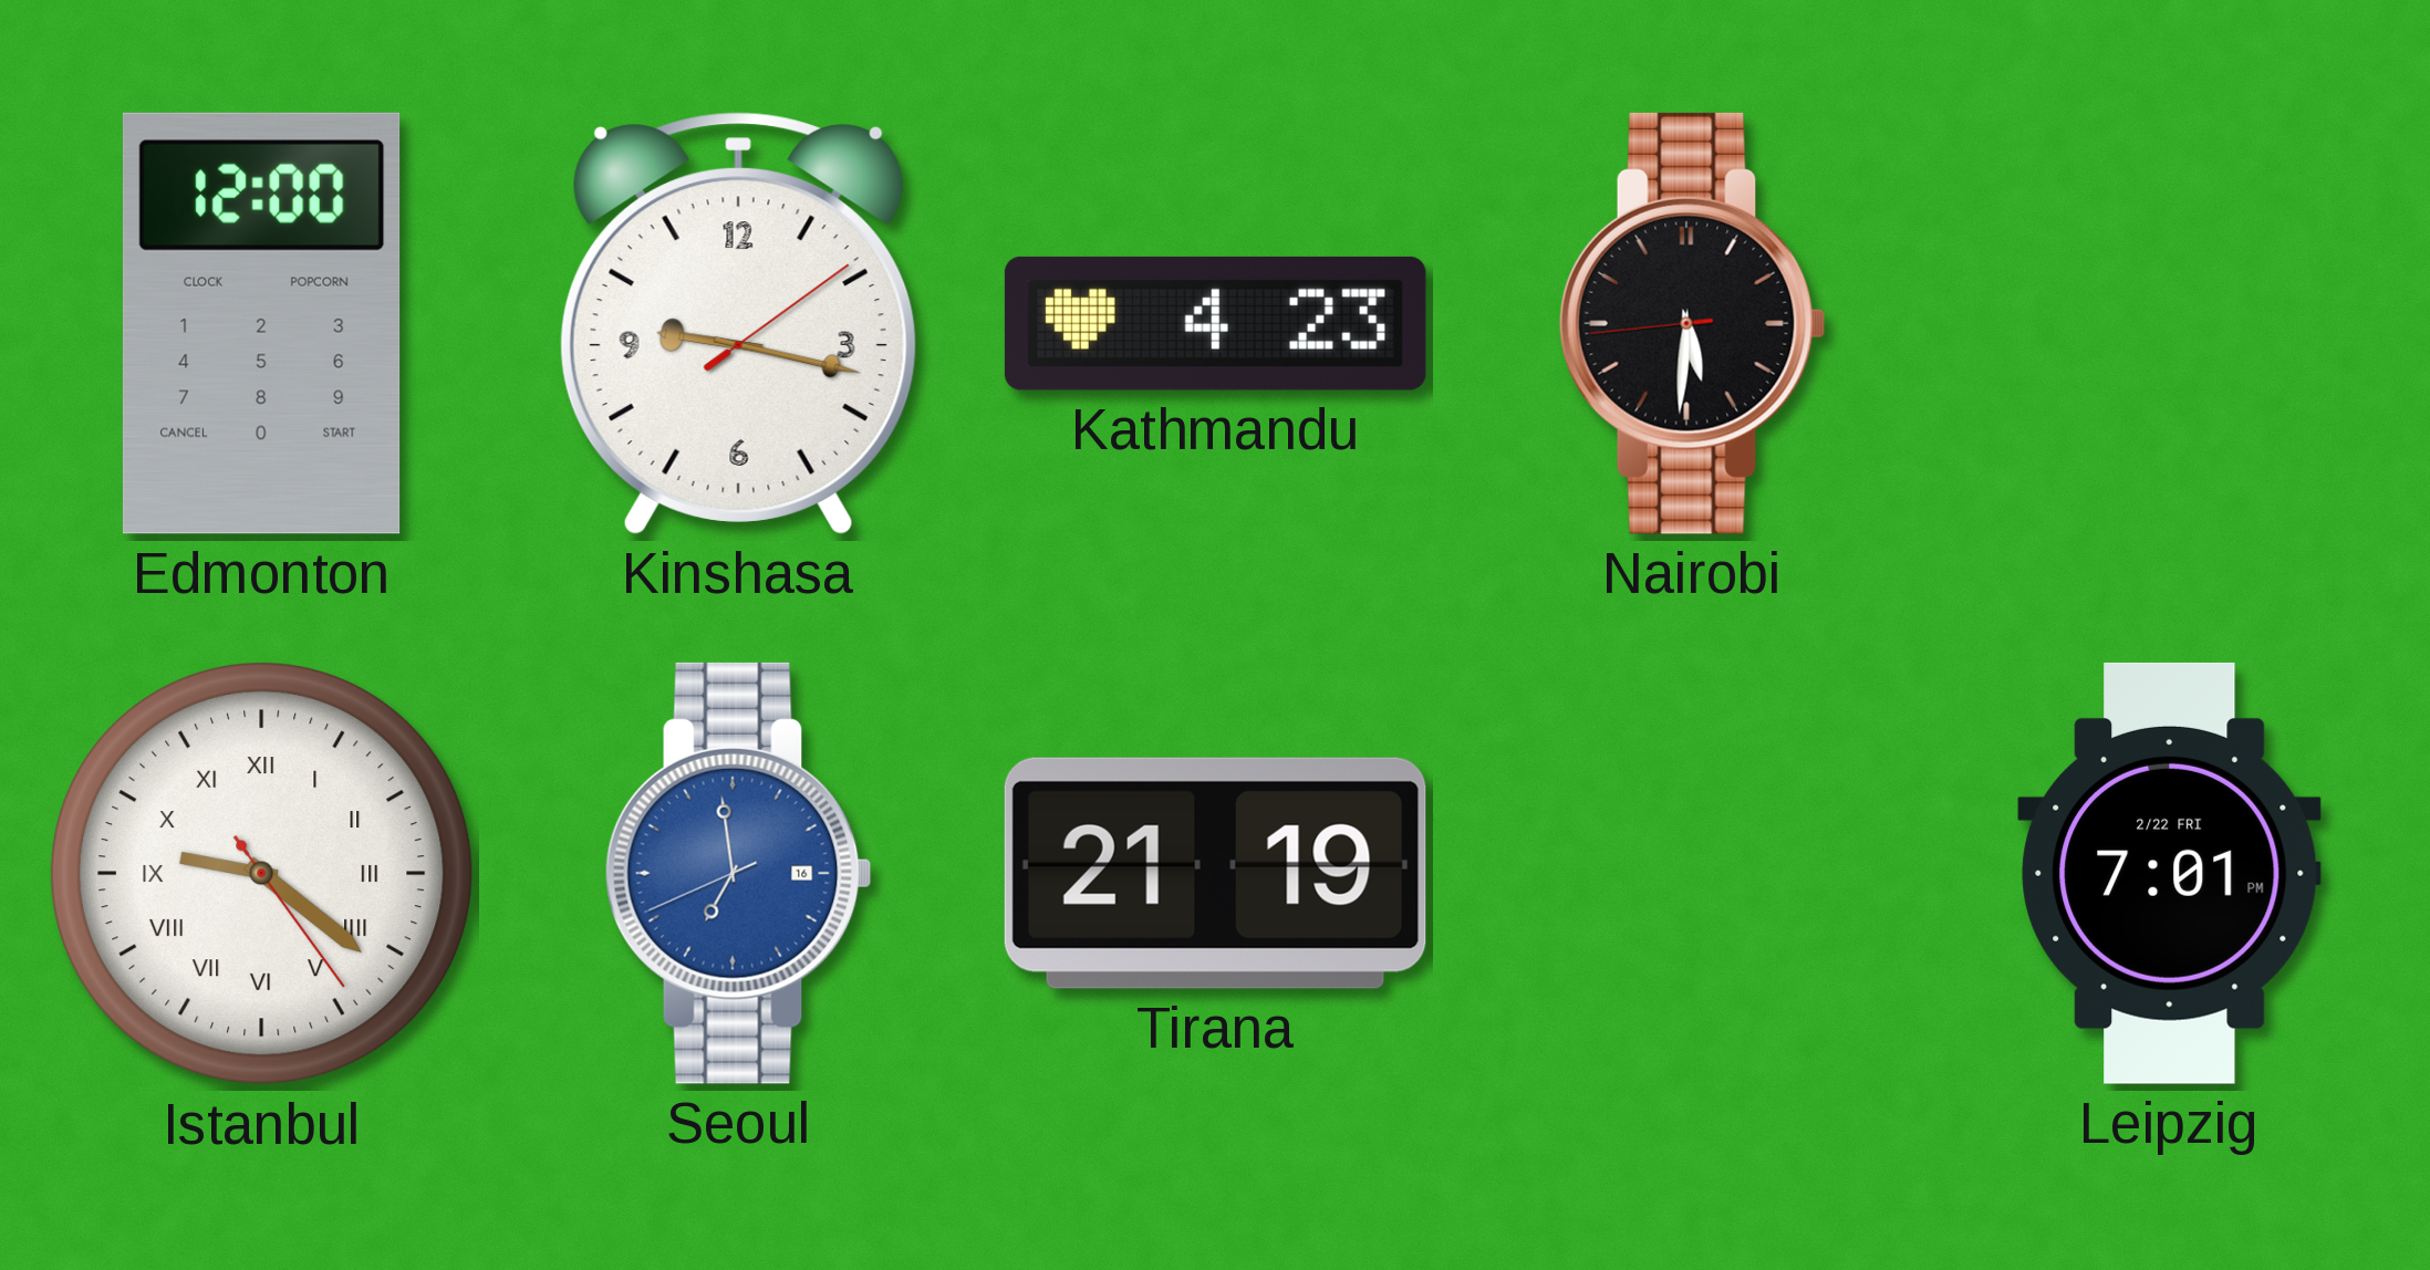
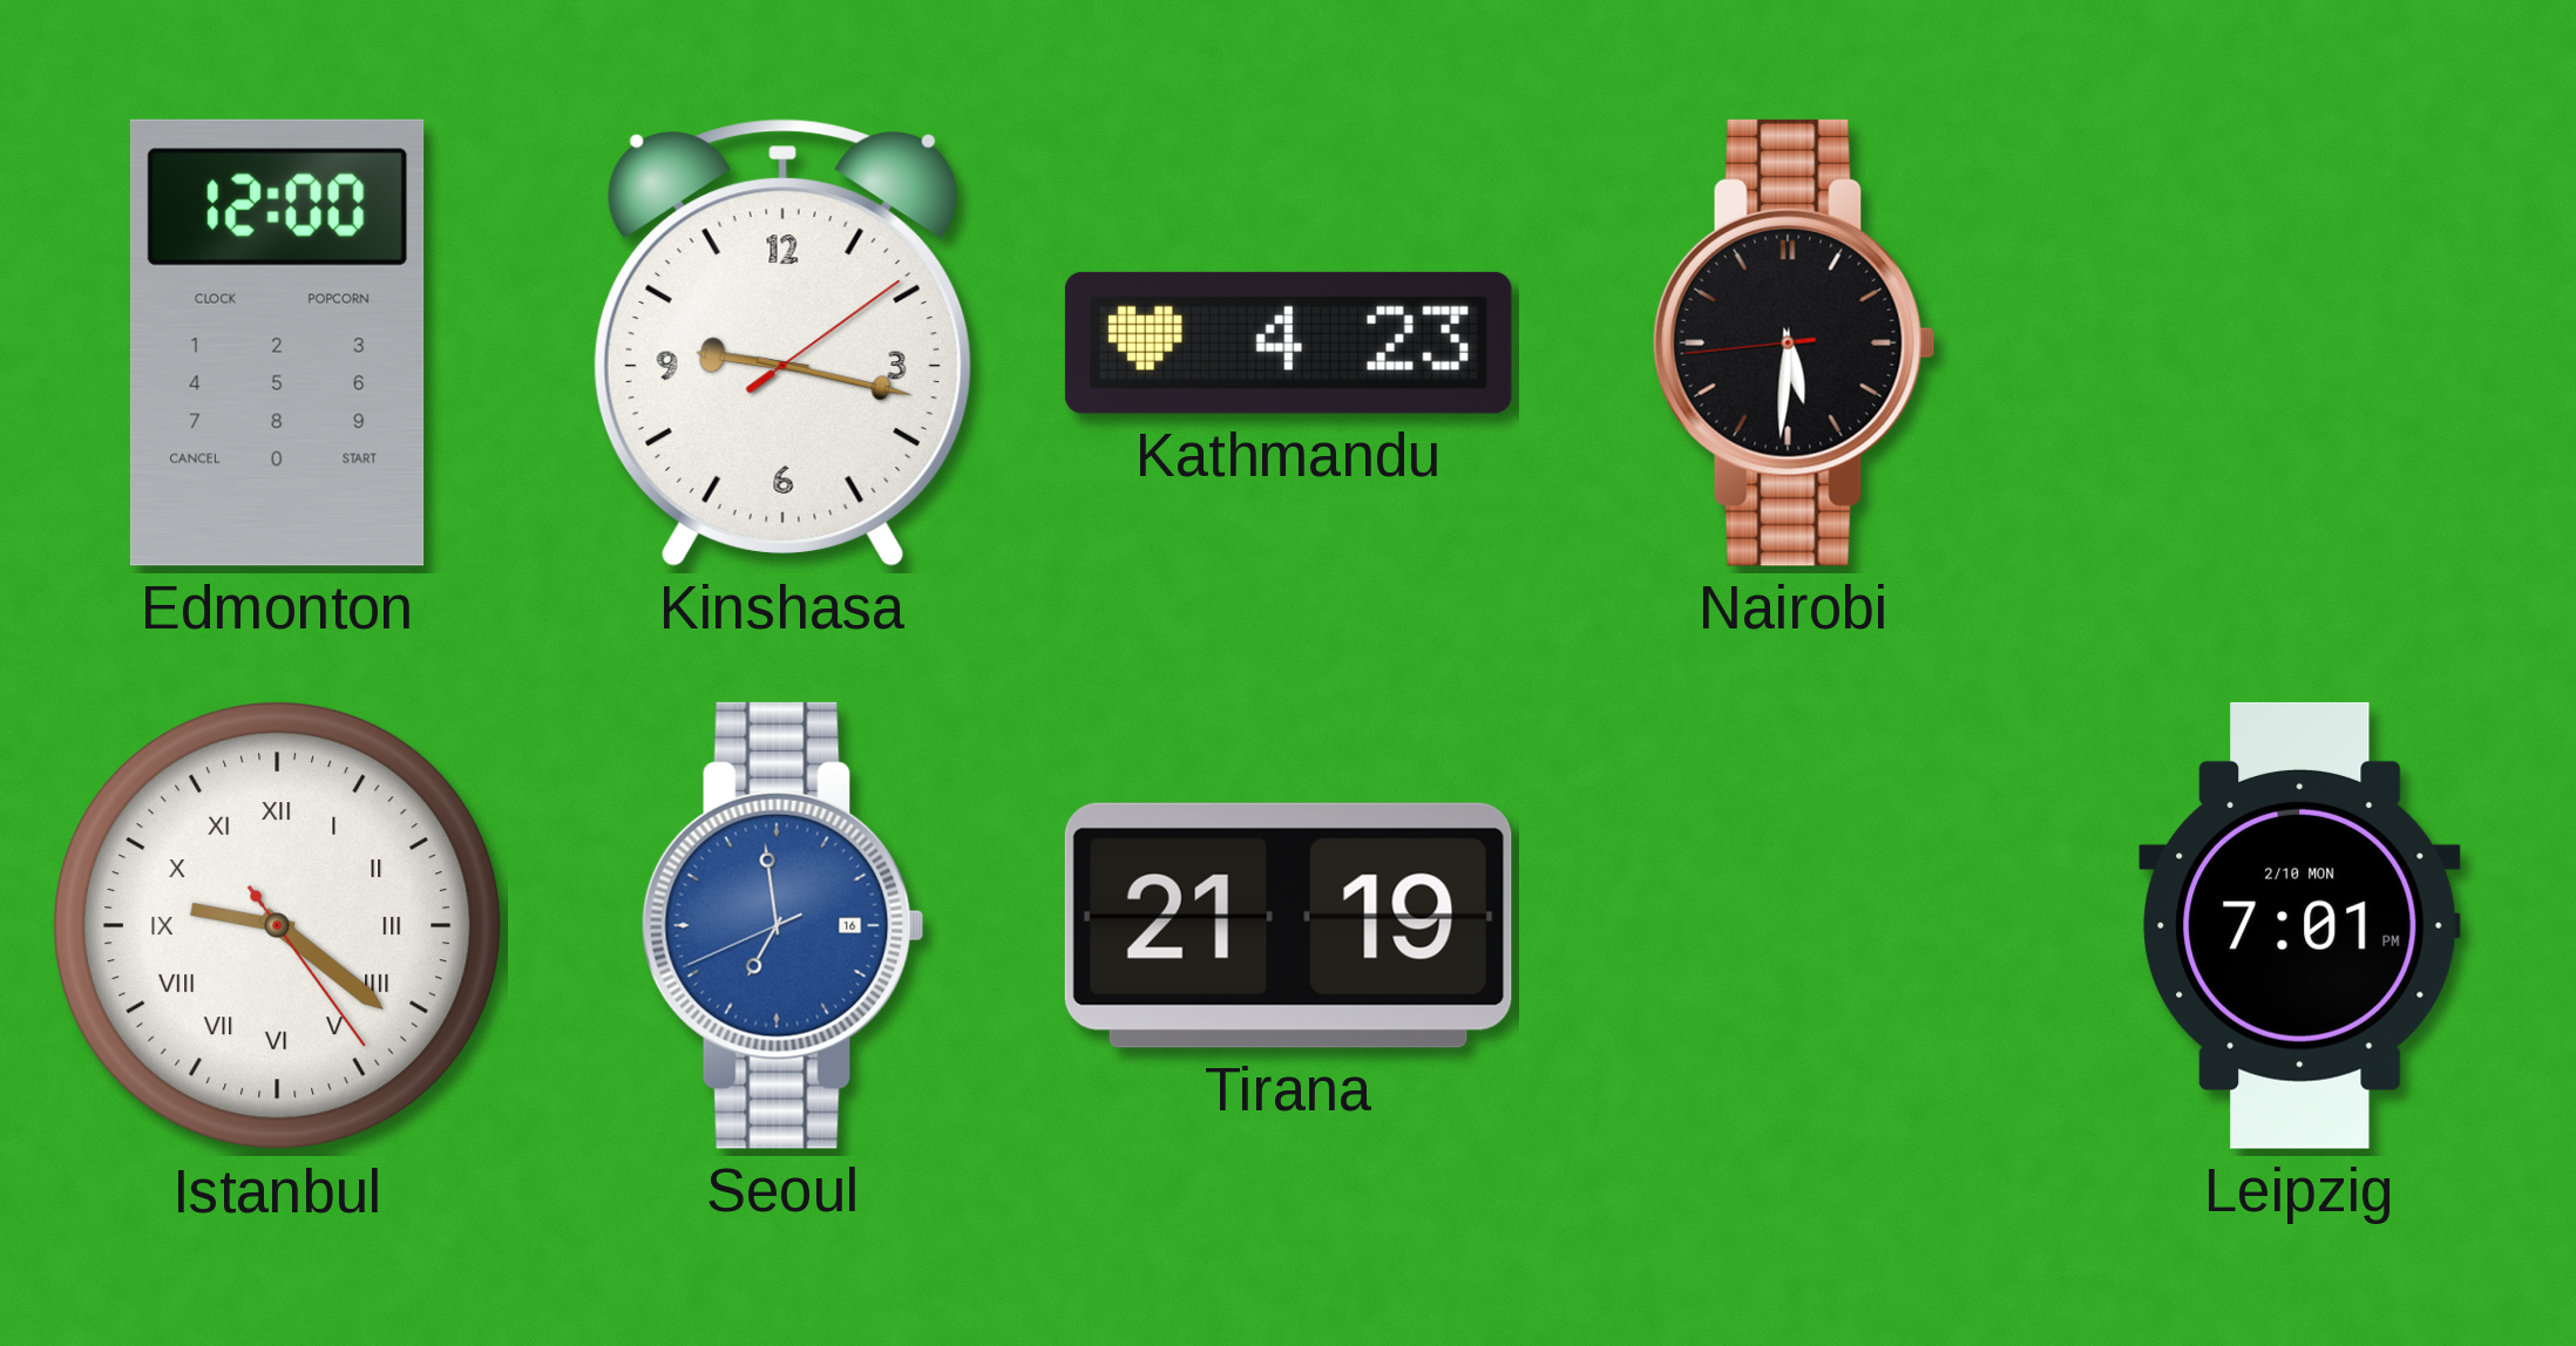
Leipzig date: 2/22 FRI -> 2/10 MON (2300, 925)
